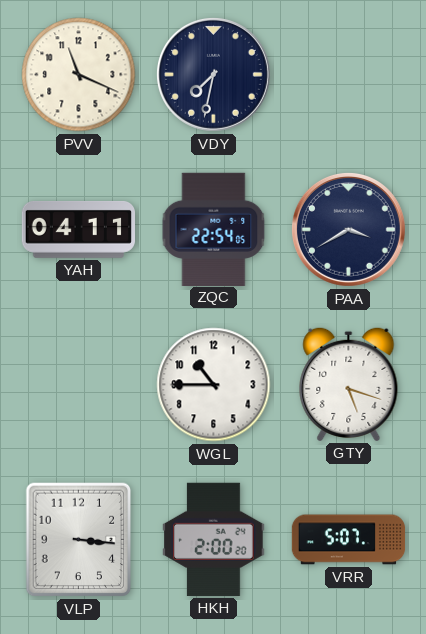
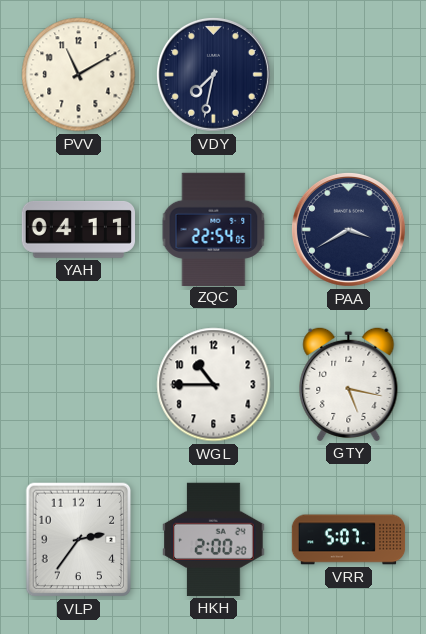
PVV: 11:19 -> 11:10 (79, 75)
GTY: 5:18 -> 5:17 (349, 384)
VLP: 3:16 -> 2:36 (79, 540)
